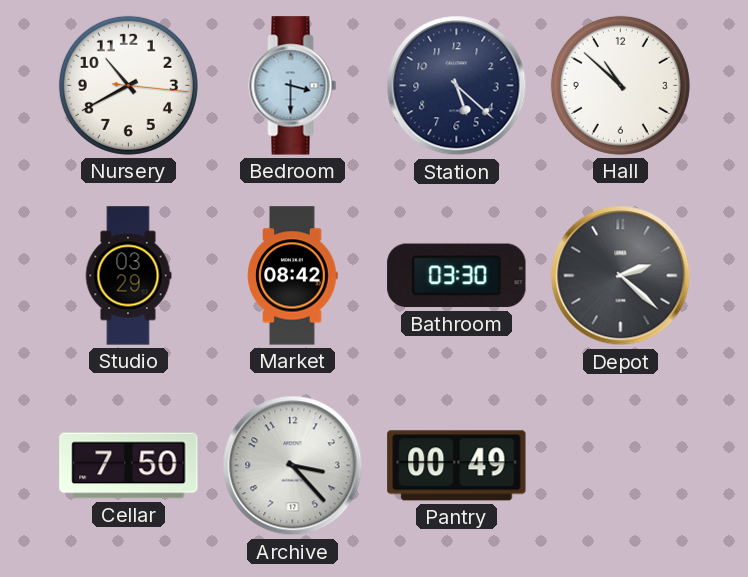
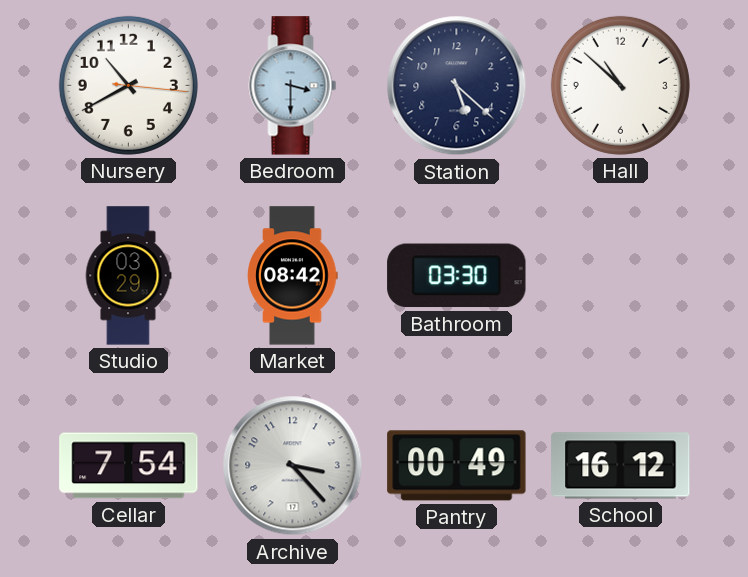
Depot: 2:22 -> none (621, 276)
Cellar: 7:50 -> 7:54 (129, 466)
School: none -> 16:12 (621, 466)
